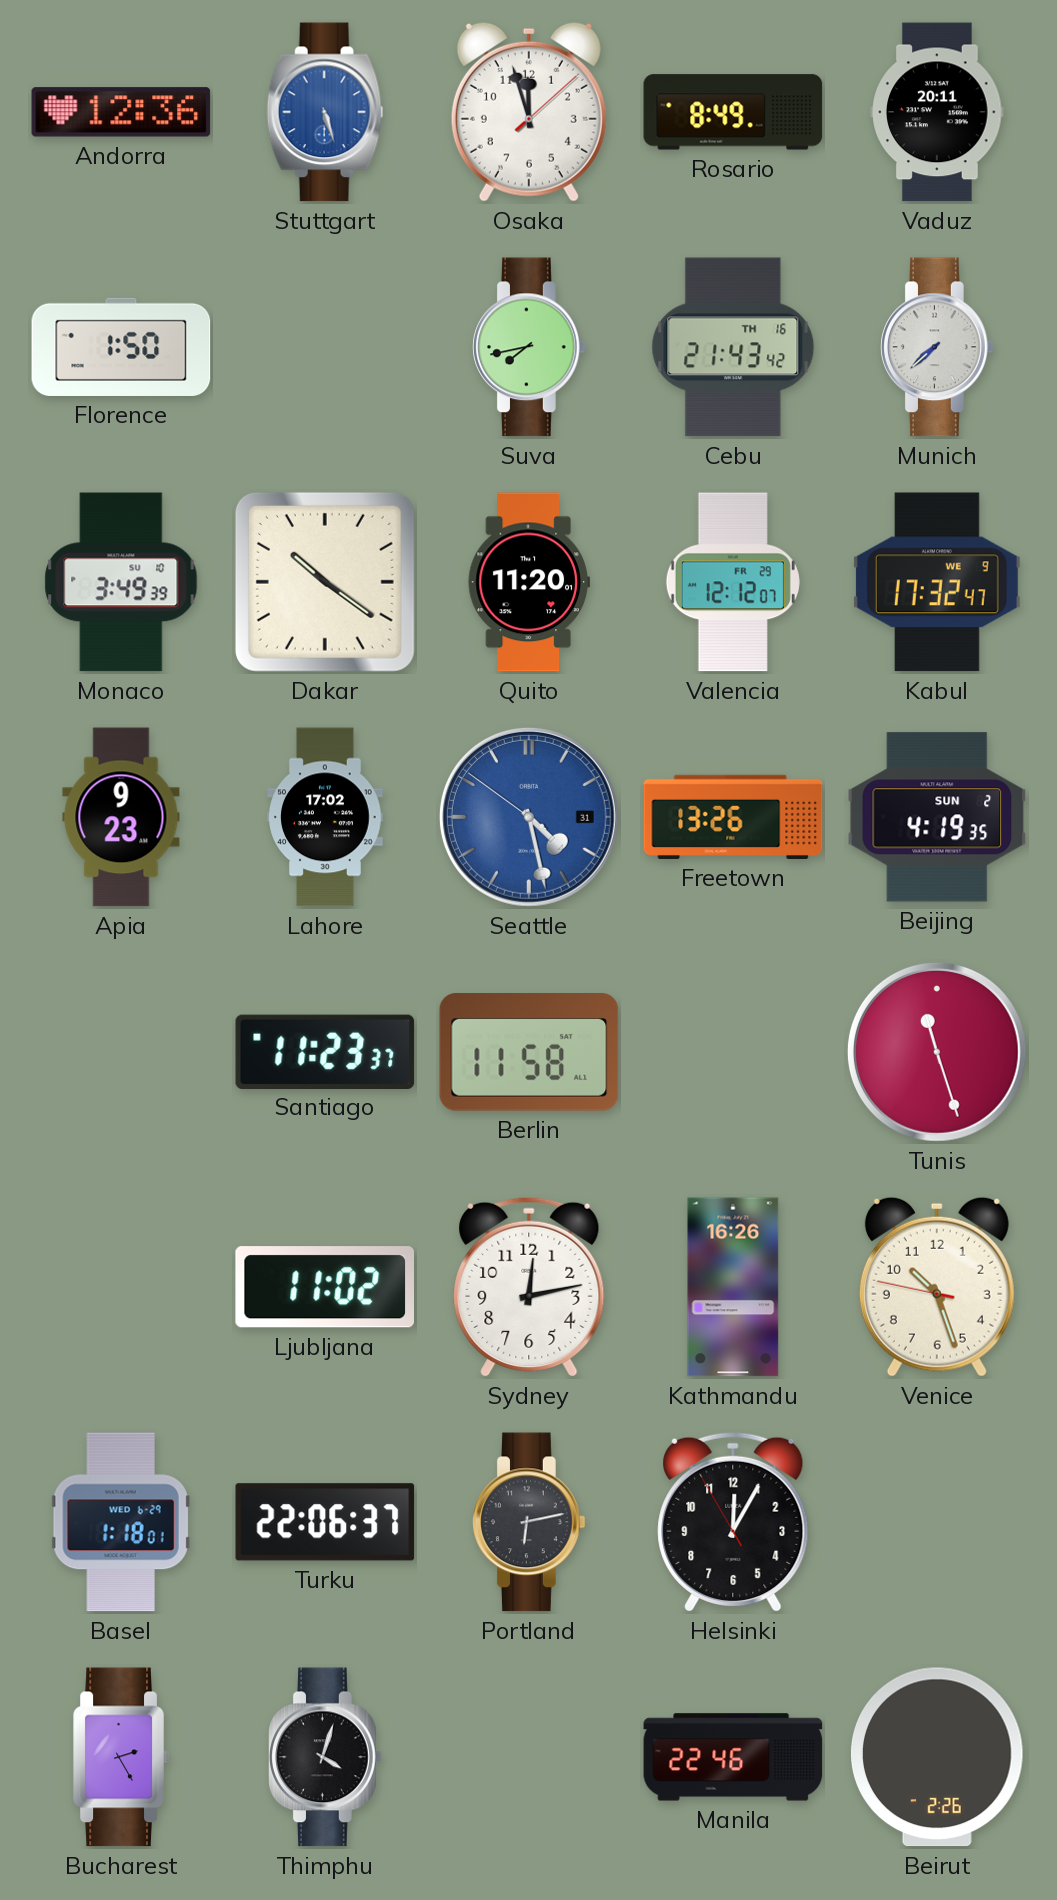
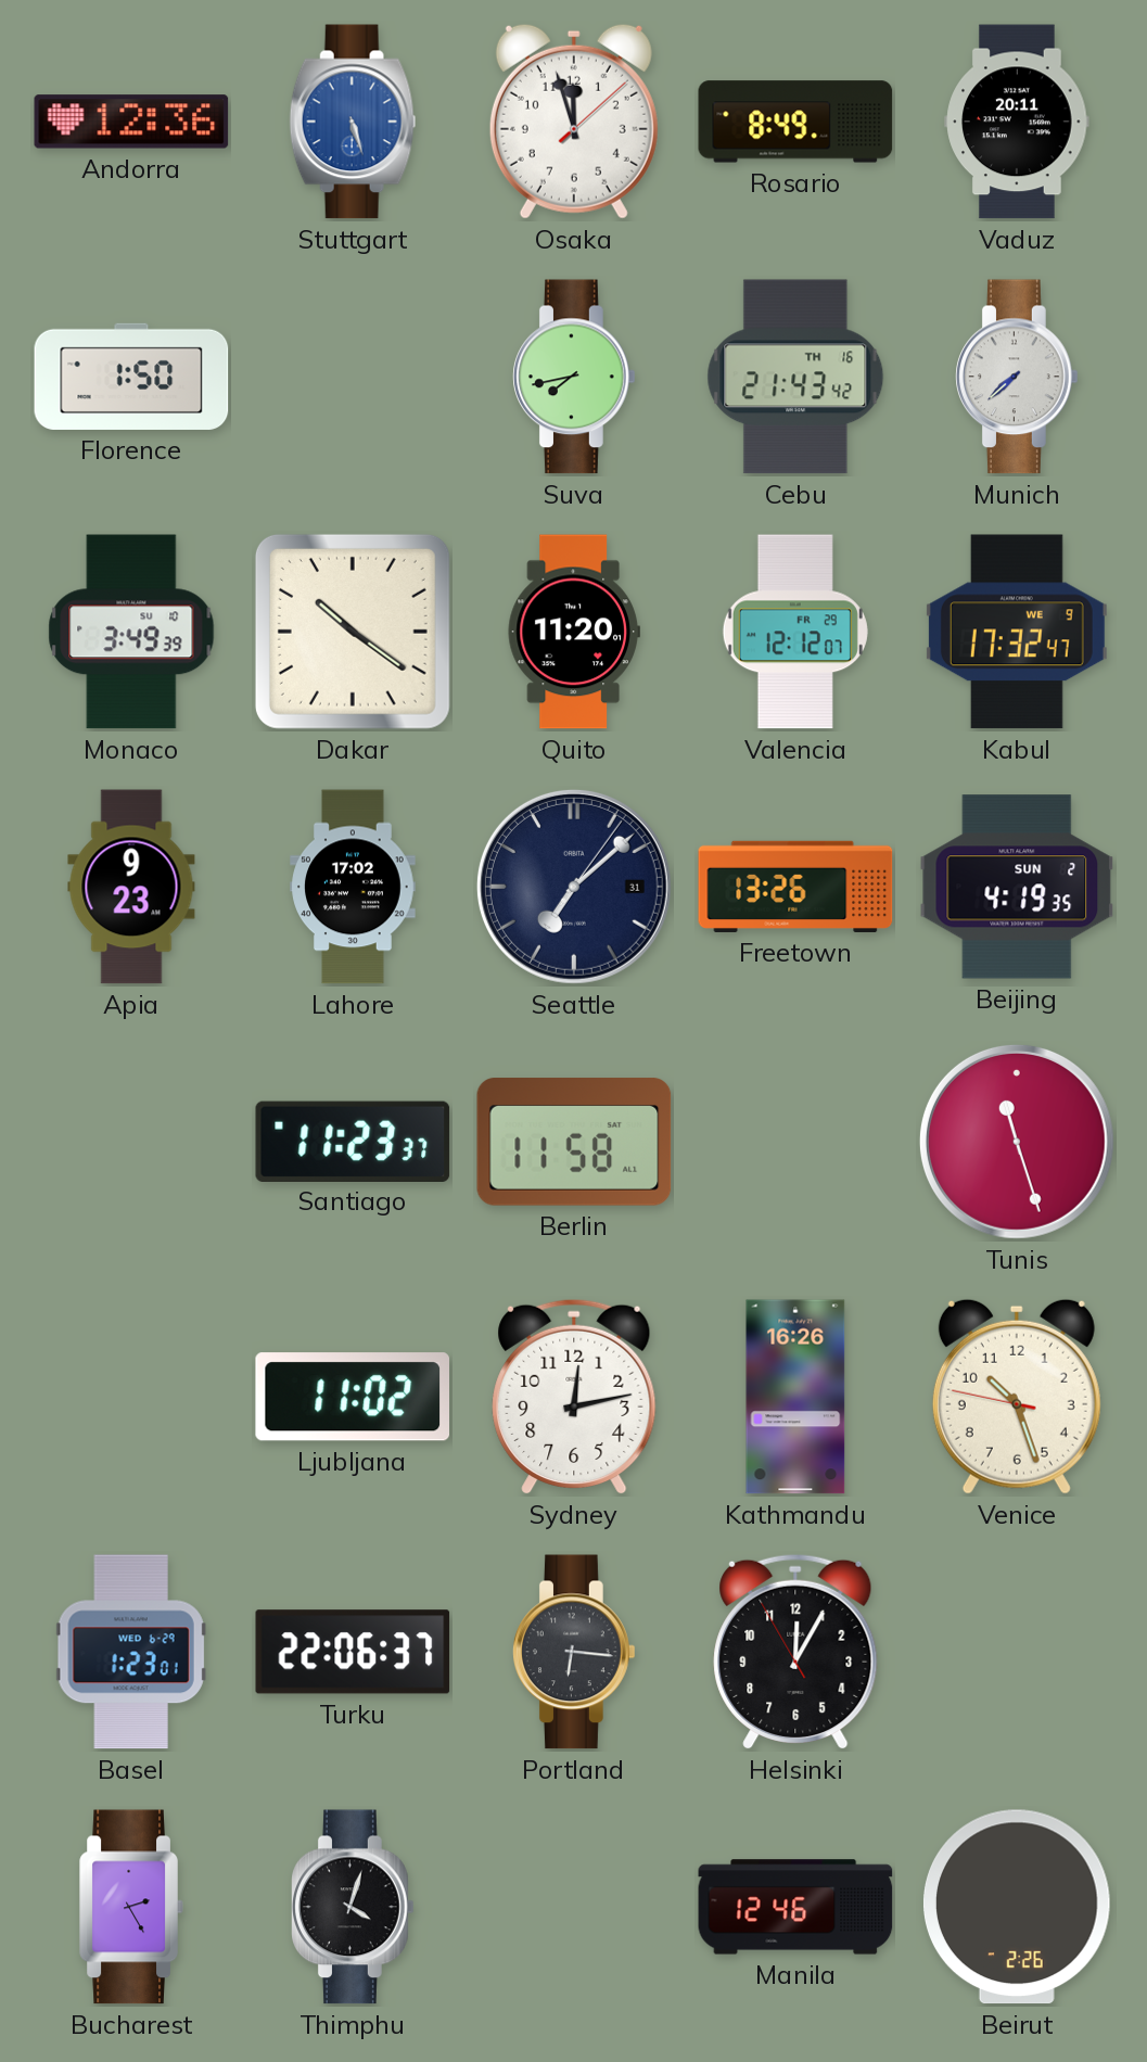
Seattle: 4:27 -> 7:08 (574, 887)
Seattle dial: blue -> navy (574, 887)
Basel: 1:18 -> 1:23 (131, 1652)
Portland: 6:13 -> 6:16 (575, 1652)
Manila: 22:46 -> 12:46 (795, 1907)
